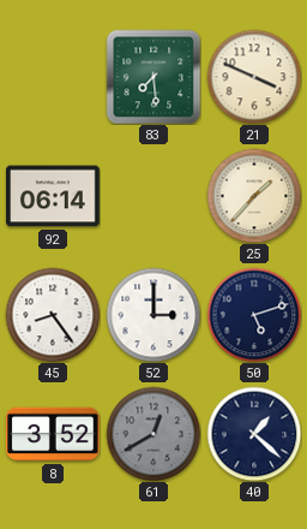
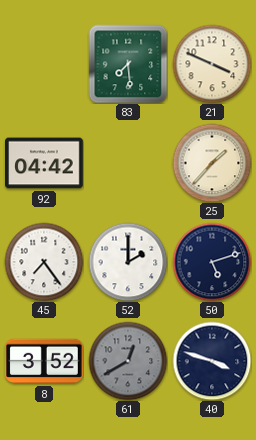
92: 06:14 -> 04:42 (44, 163)
45: 8:24 -> 7:24 (44, 262)
52: 3:00 -> 2:00 (128, 262)
40: 1:22 -> 3:48 (212, 361)
